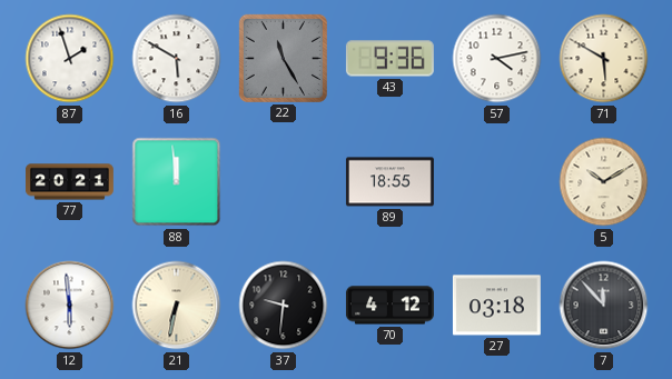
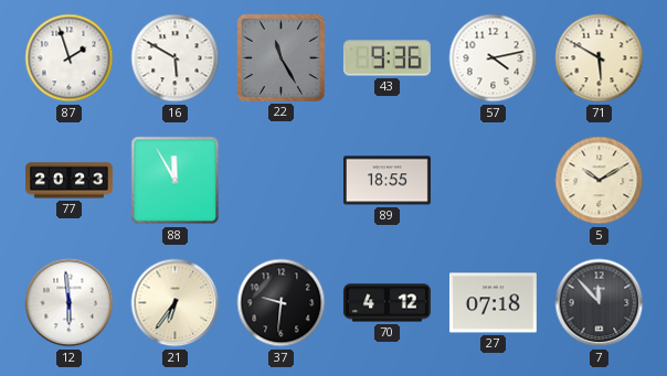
77: 20:21 -> 20:23 (70, 181)
88: 11:59 -> 11:55 (176, 181)
21: 6:32 -> 6:36 (176, 303)
27: 03:18 -> 07:18 (493, 303)
